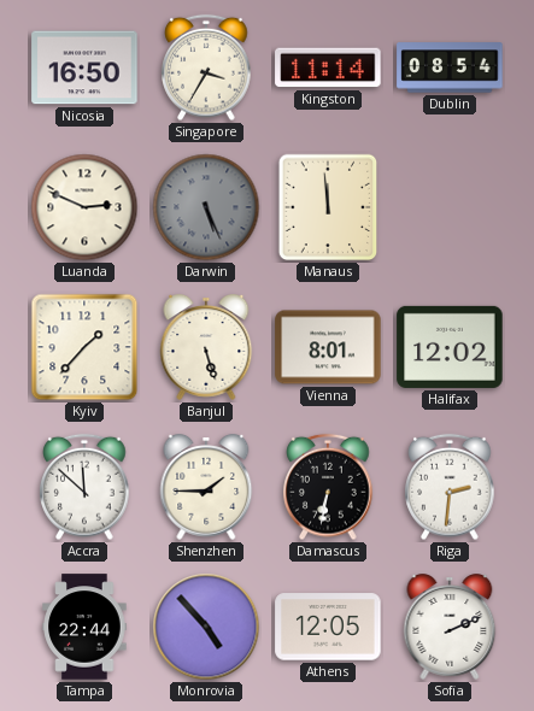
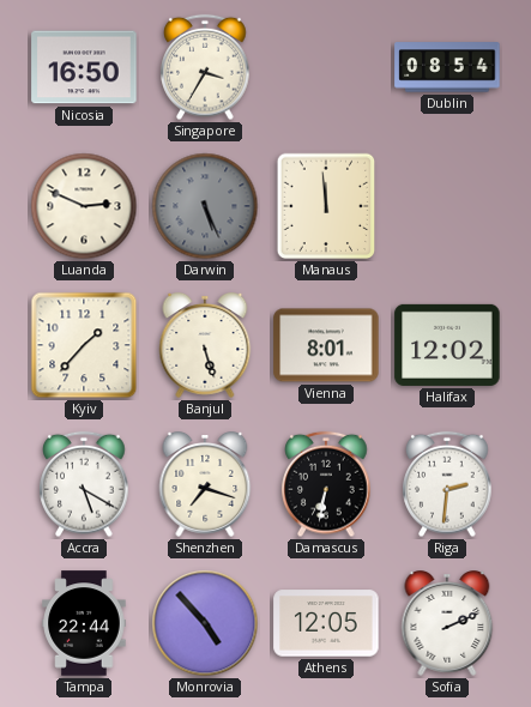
Kingston: 11:14 -> none (328, 67)
Accra: 11:52 -> 5:20 (84, 484)
Shenzhen: 1:45 -> 7:18 (205, 484)
